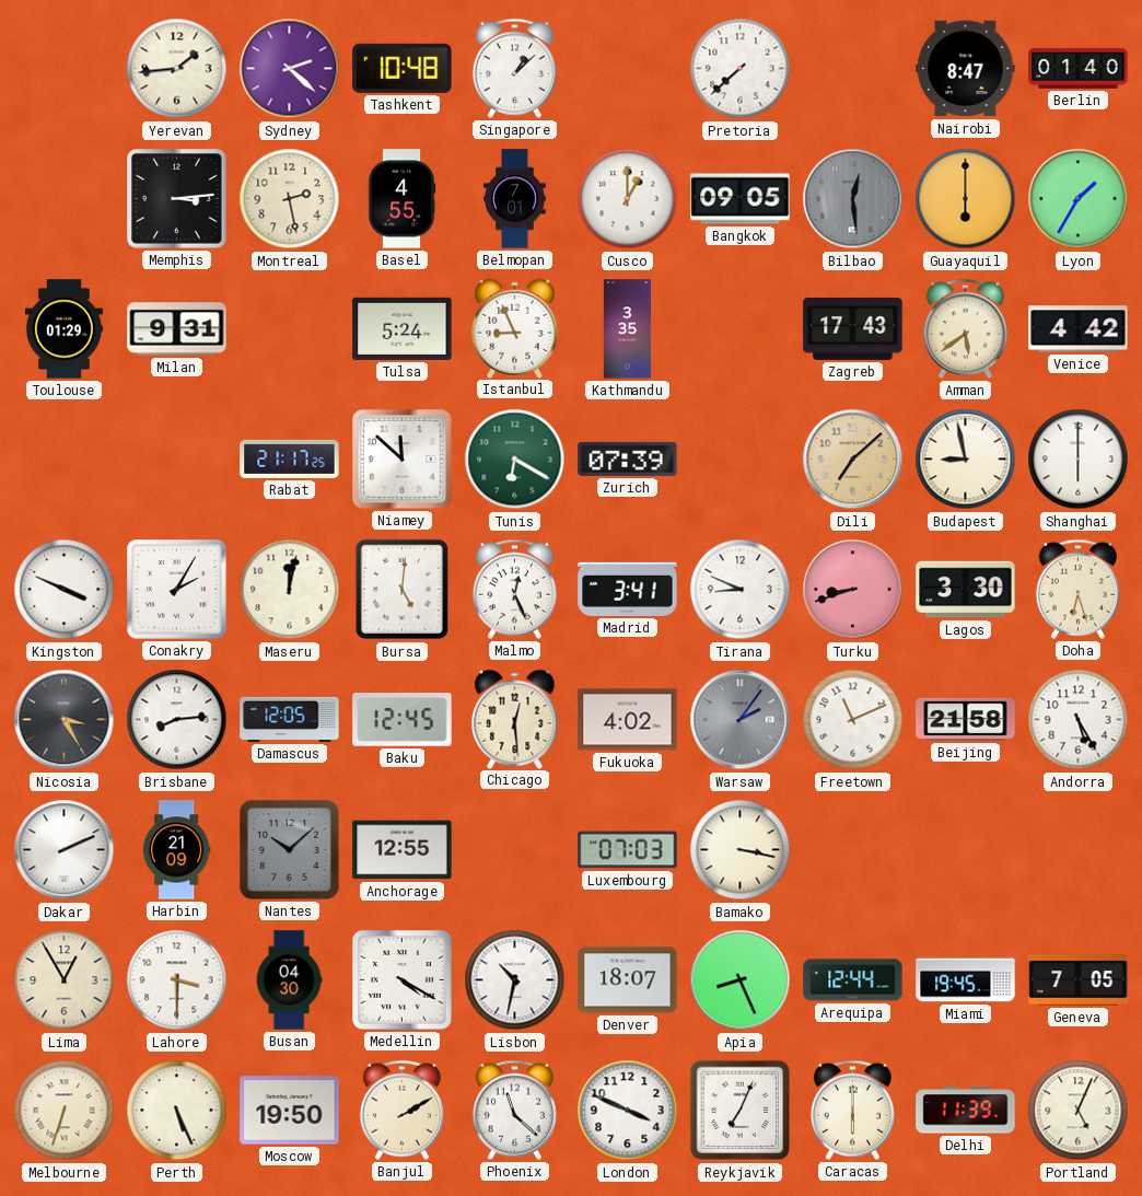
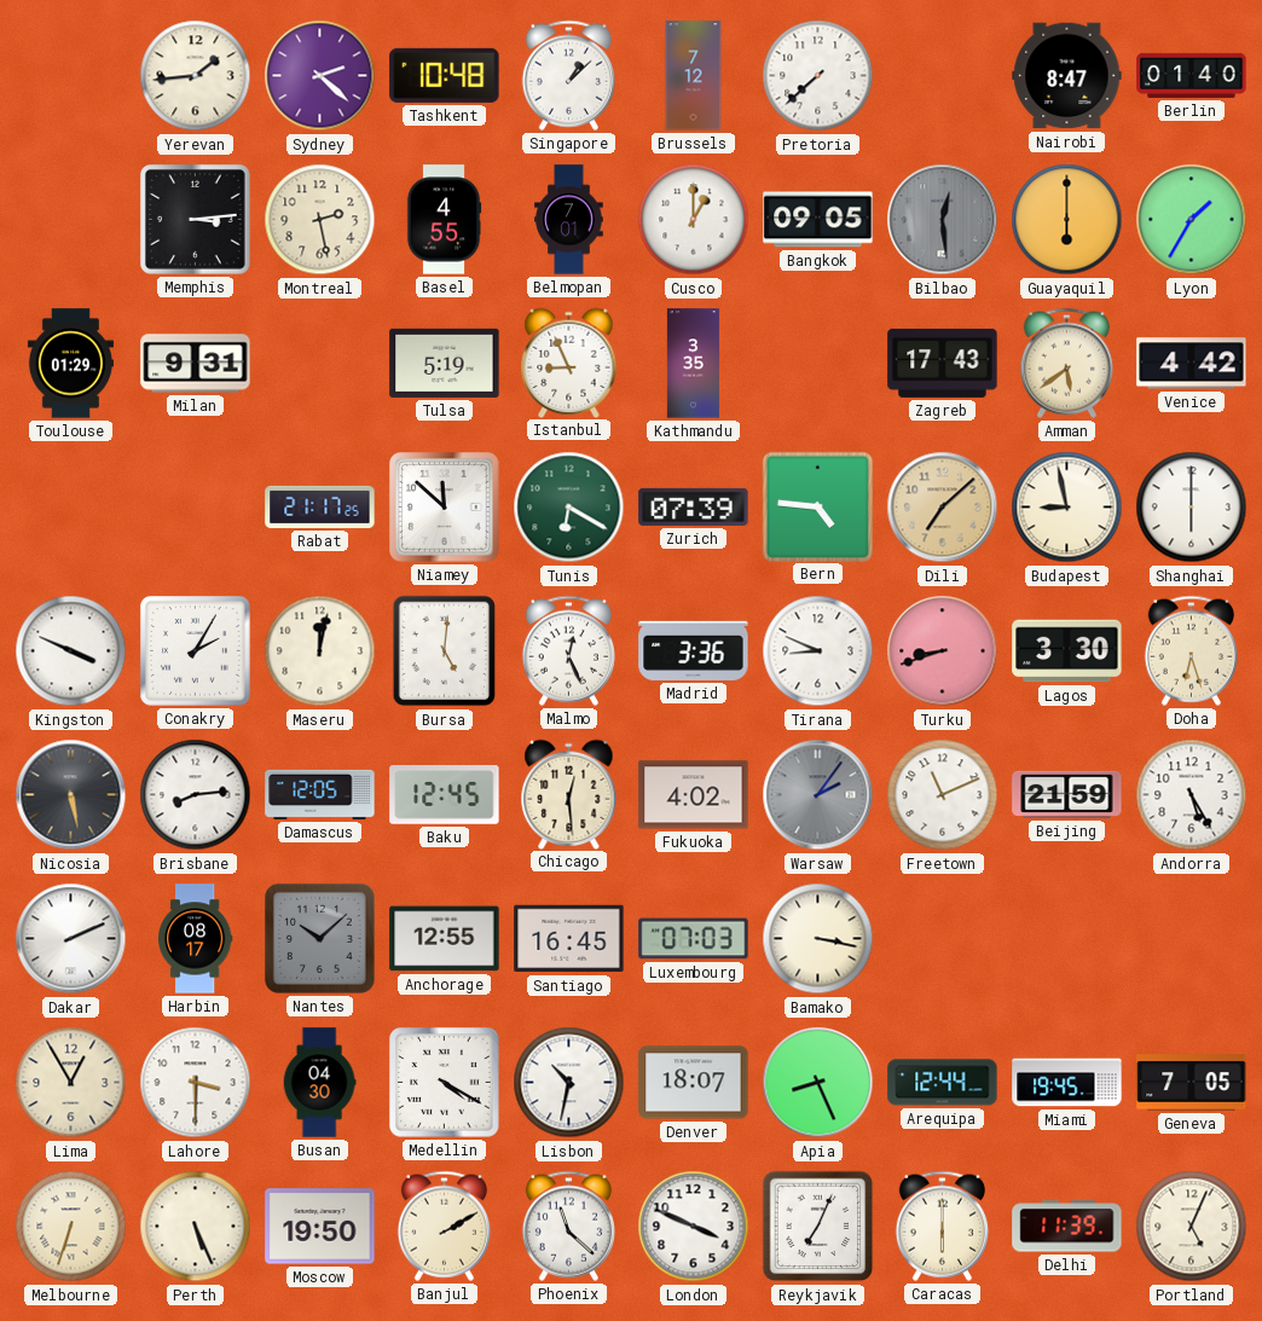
Brussels: none -> 7:12 (694, 76)
Tulsa: 5:24 -> 5:19 (445, 363)
Bern: none -> 4:46 (817, 506)
Madrid: 3:41 -> 3:36 (694, 650)
Nicosia: 3:25 -> 5:28 (71, 795)
Beijing: 21:58 -> 21:59 (1067, 794)
Harbin: 21:09 -> 08:17 (195, 939)
Santiago: none -> 16:45 (569, 939)
